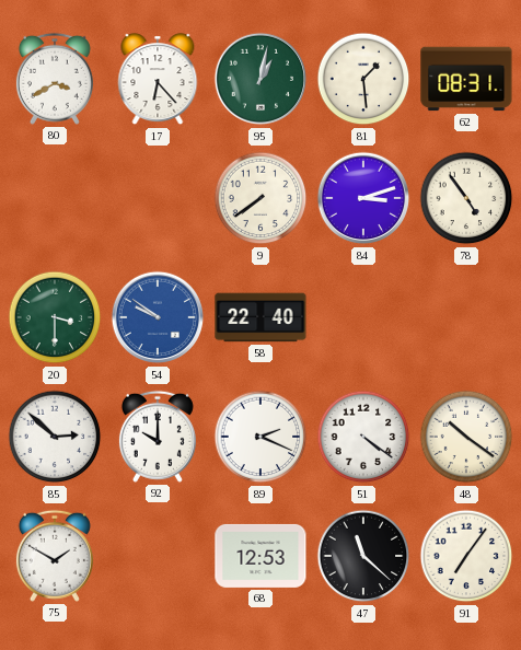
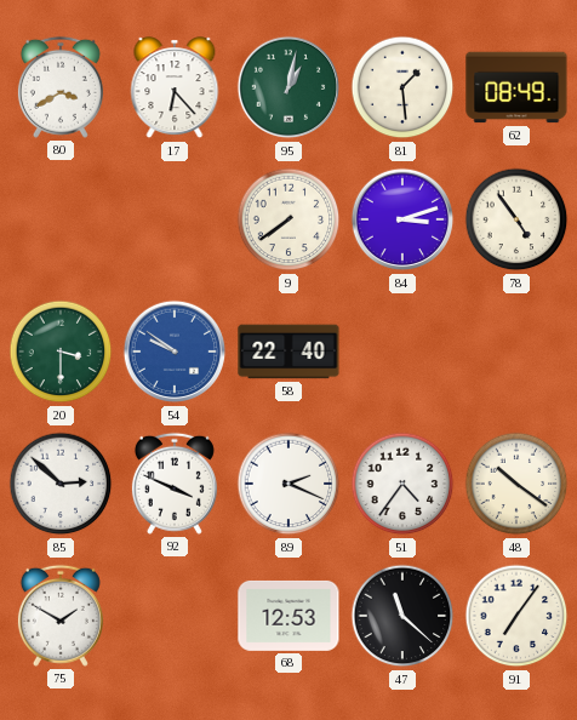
62: 08:31 -> 08:49 (516, 87)
92: 10:00 -> 3:49 (175, 484)
51: 4:21 -> 4:36 (402, 484)
